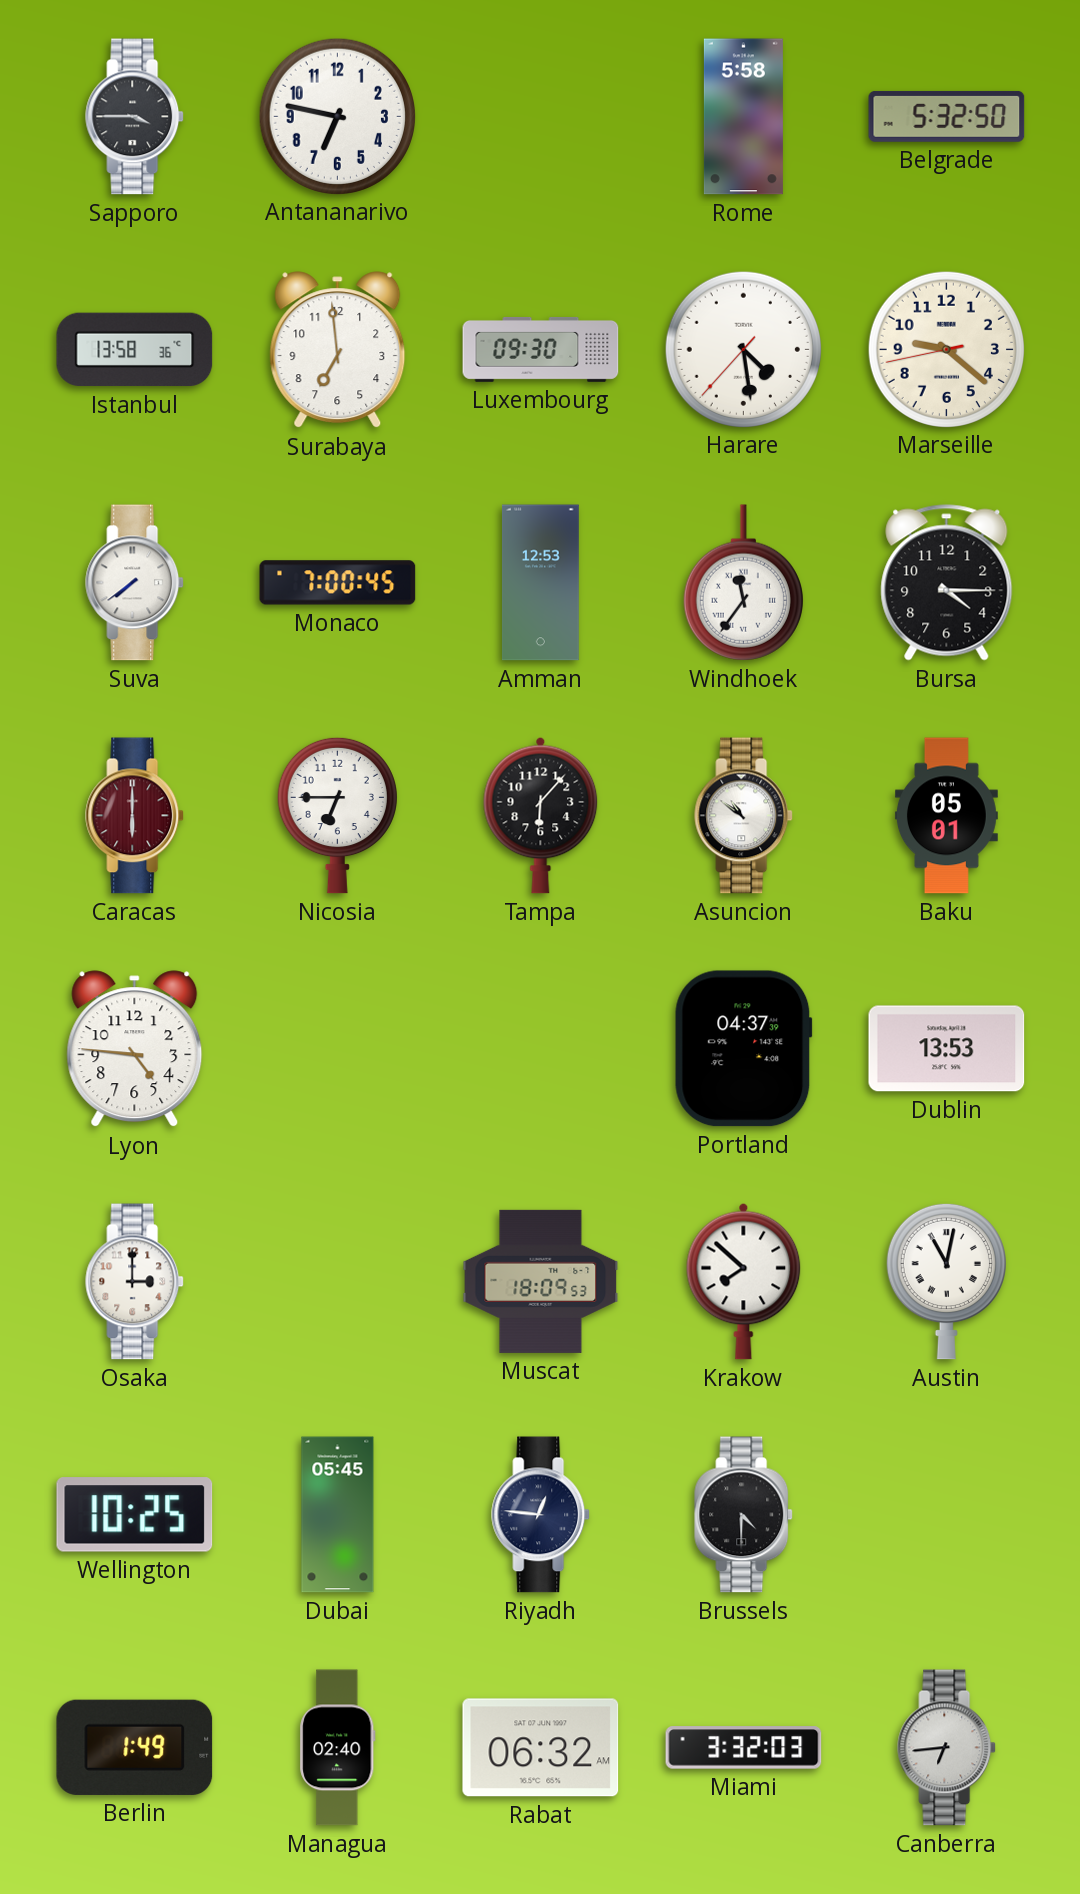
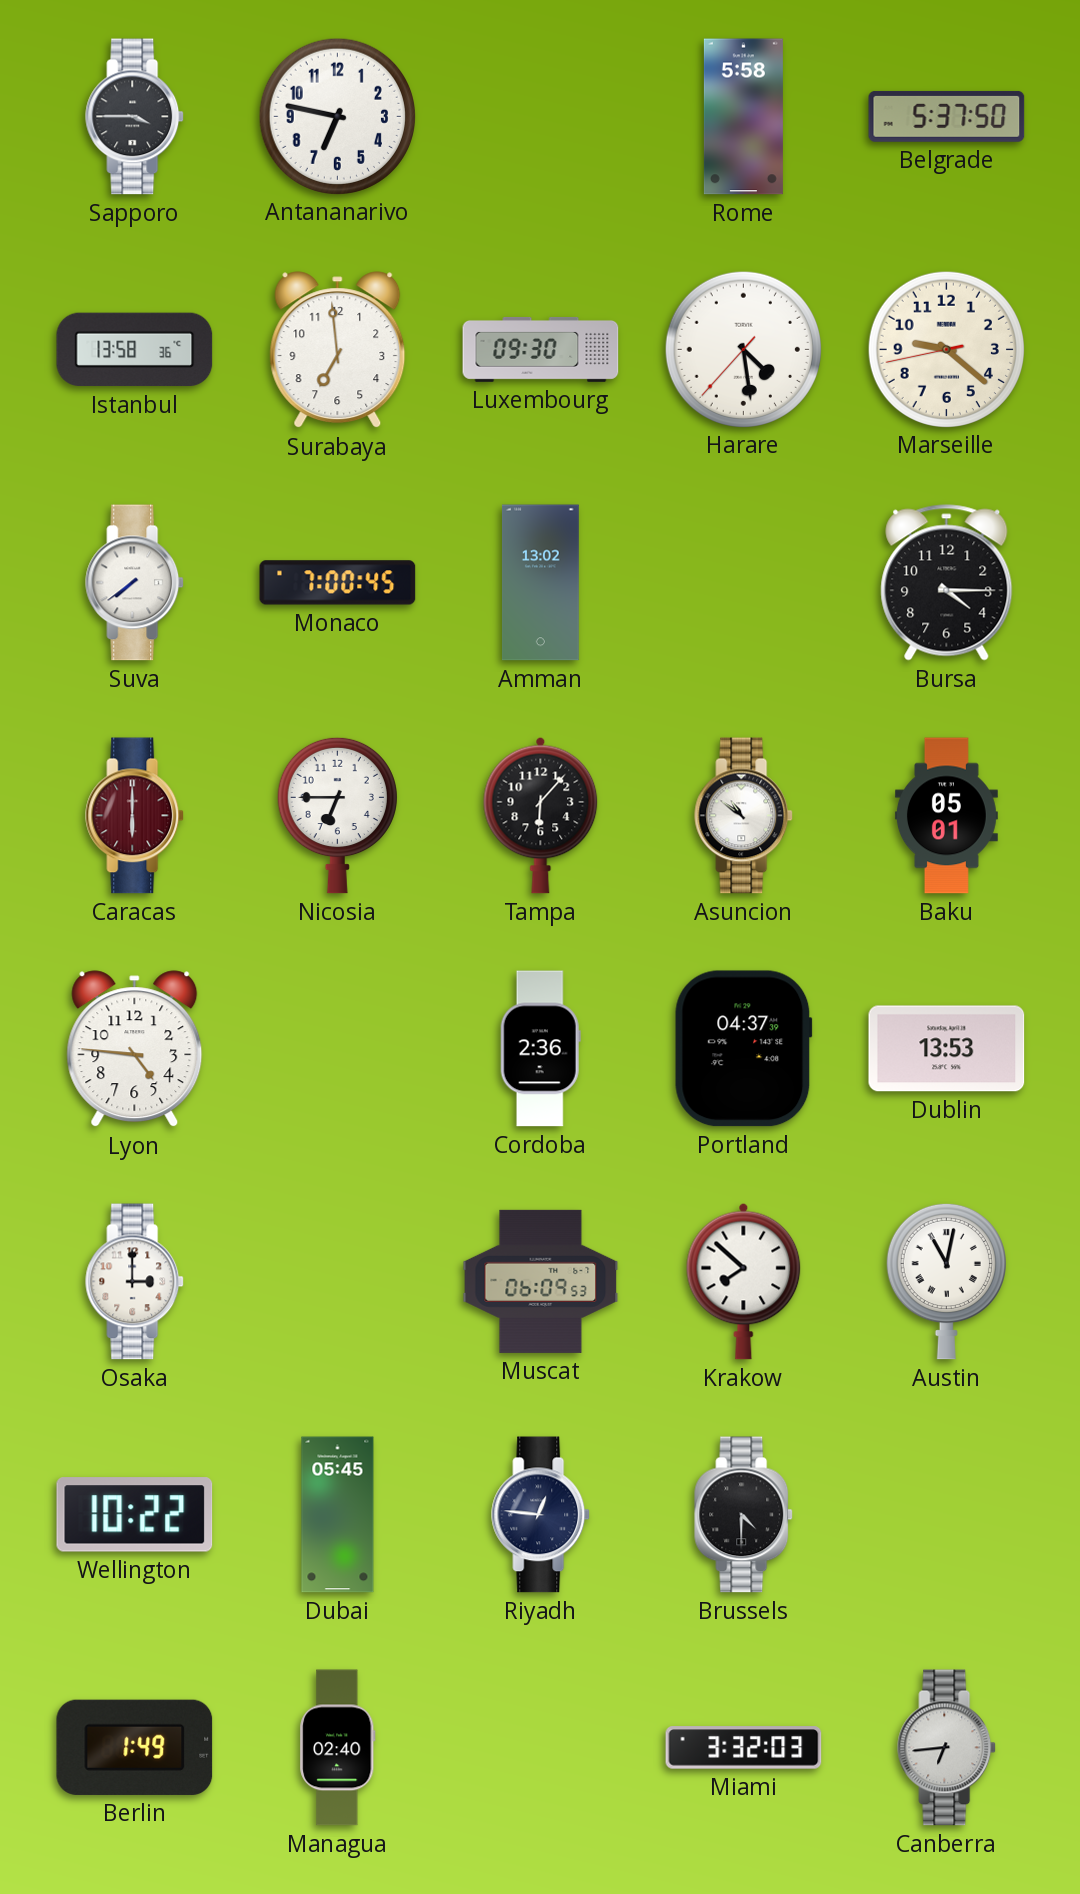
Belgrade: 5:32 -> 5:37 (947, 116)
Amman: 12:53 -> 13:02 (540, 583)
Windhoek: 11:36 -> none (743, 583)
Cordoba: none -> 2:36 (540, 1049)
Muscat: 18:09 -> 06:09 (541, 1281)
Wellington: 10:25 -> 10:22 (135, 1515)
Rabat: 06:32 -> none (541, 1748)
